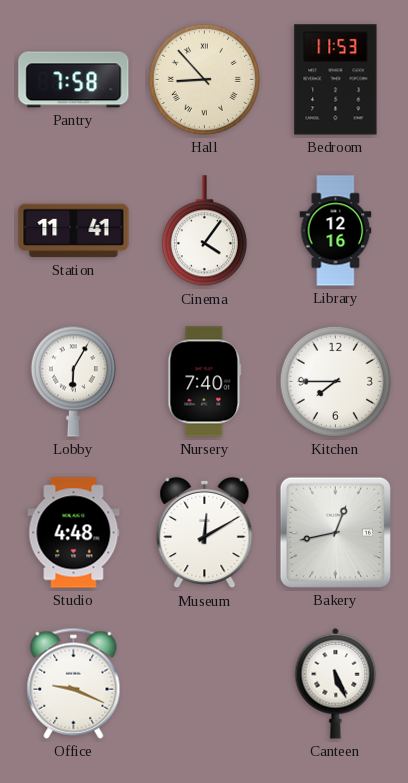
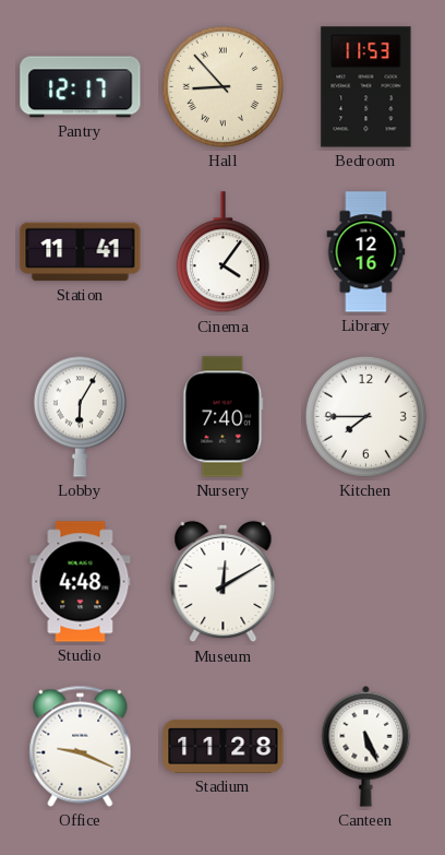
Pantry: 7:58 -> 12:17 (81, 87)
Bakery: 12:43 -> none (335, 532)
Stadium: none -> 11:28 (224, 746)
